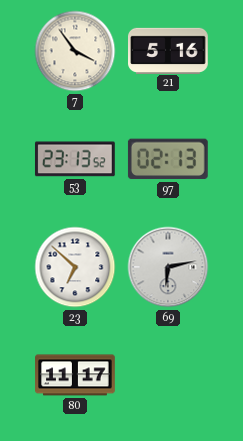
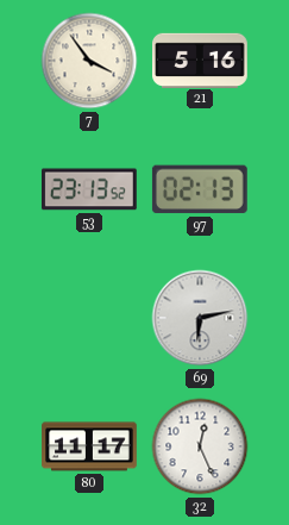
23: 6:52 -> none (75, 267)
32: none -> 12:26 (200, 446)
